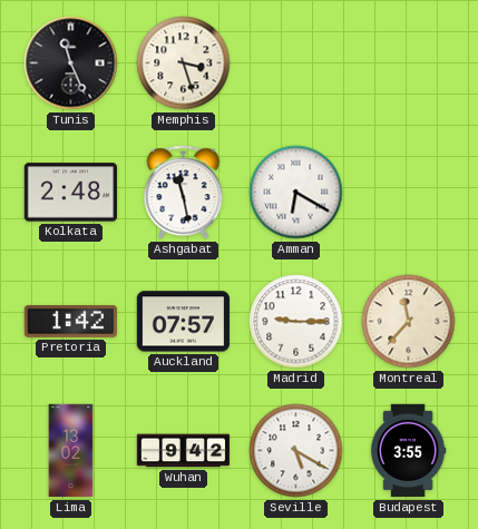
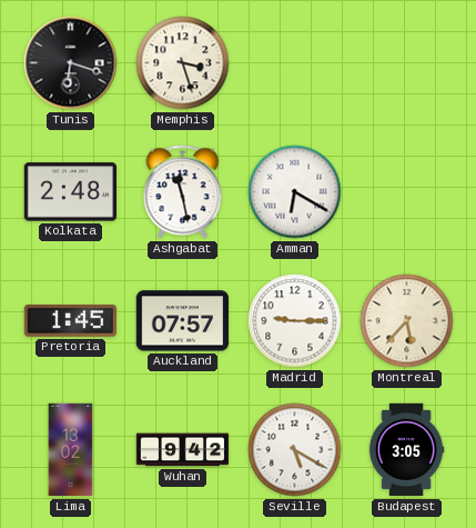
Tunis: 11:26 -> 6:18 (71, 63)
Pretoria: 1:42 -> 1:45 (70, 320)
Montreal: 11:37 -> 5:37 (407, 321)
Budapest: 3:55 -> 3:05 (406, 450)
